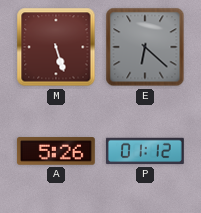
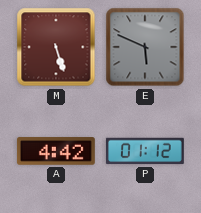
E: 6:22 -> 5:49 (145, 47)
A: 5:26 -> 4:42 (56, 151)
